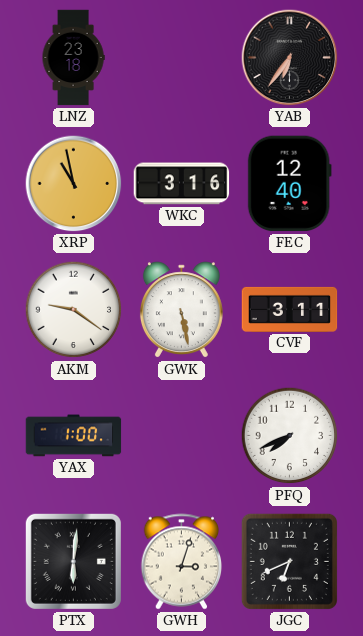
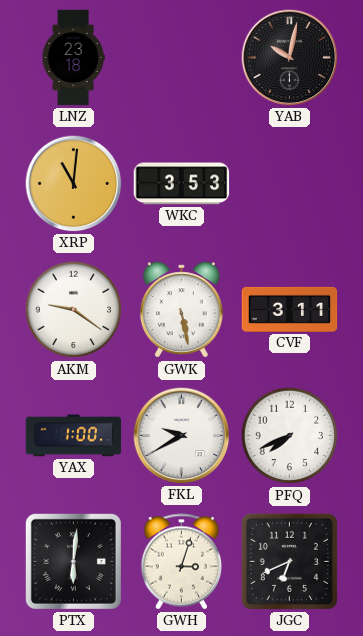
YAB: 6:36 -> 10:02 (290, 58)
XRP: 10:58 -> 11:01 (74, 184)
WKC: 3:16 -> 3:53 (182, 184)
FEC: 12:40 -> none (289, 184)
FKL: none -> 9:40 (182, 436)
